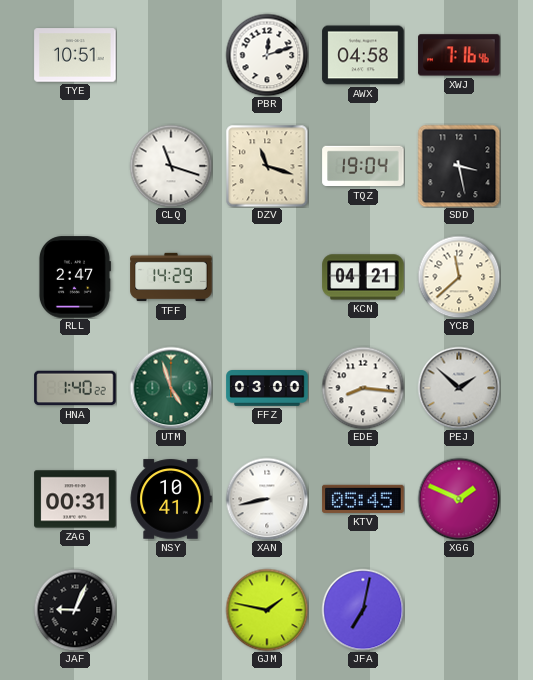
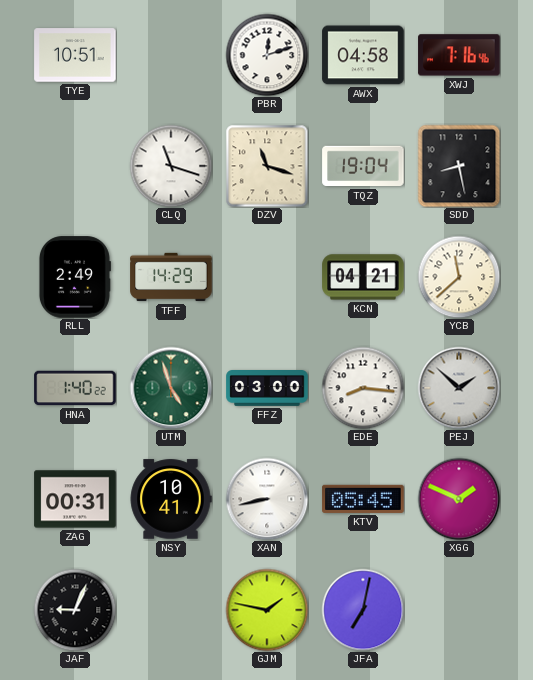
SDD: 3:28 -> 8:28 (459, 166)
RLL: 2:47 -> 2:49 (74, 277)
